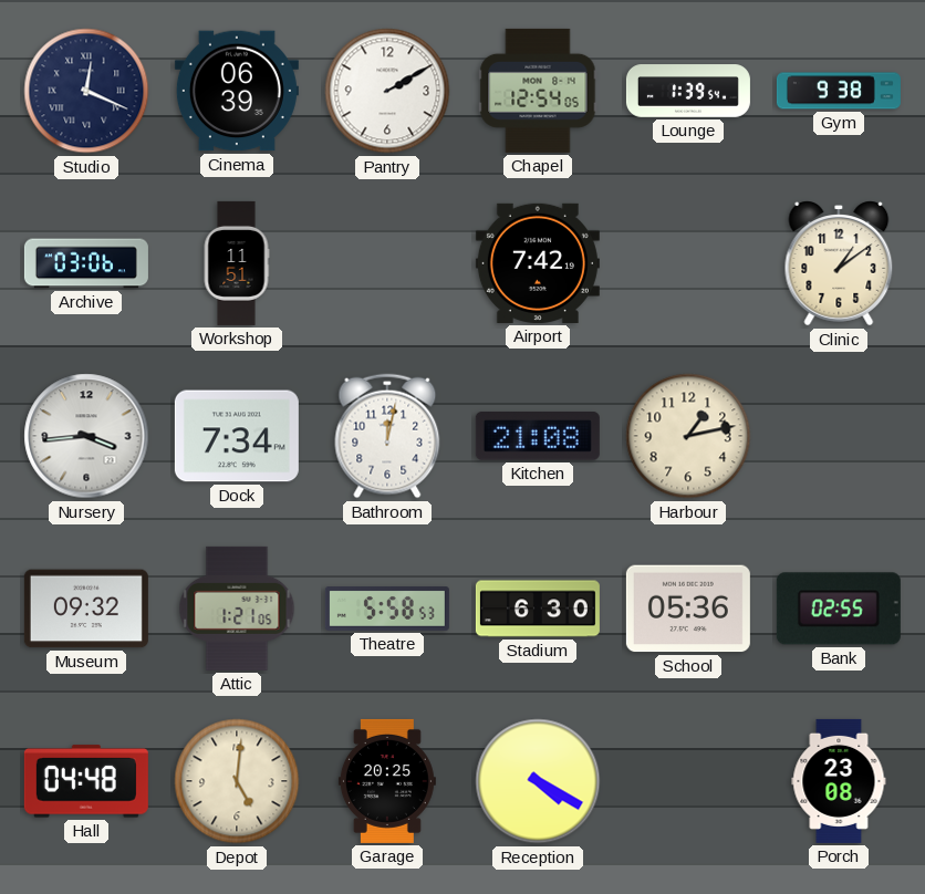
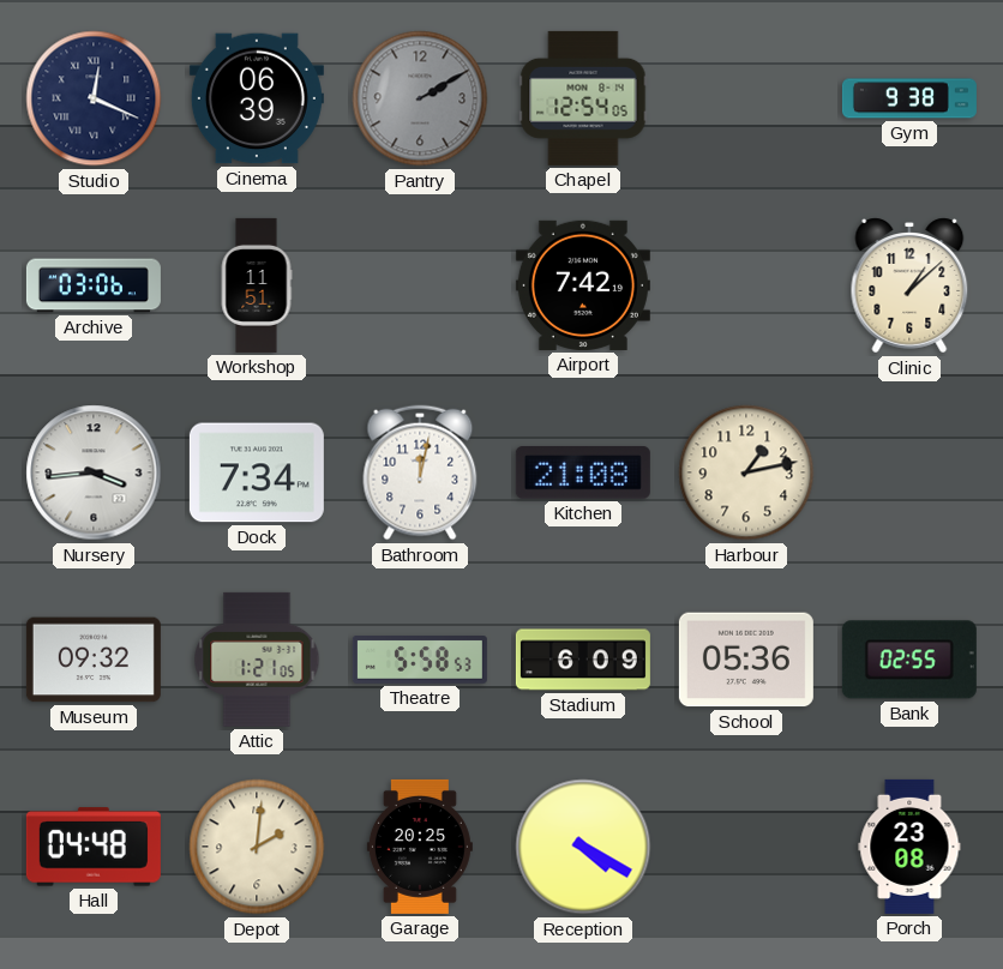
Pantry dial: white -> grey (420, 98)
Lounge: 1:39 -> none (688, 91)
Clinic: 1:09 -> 1:08 (909, 285)
Stadium: 6:30 -> 6:09 (583, 660)
Depot: 5:01 -> 2:01 (257, 847)
